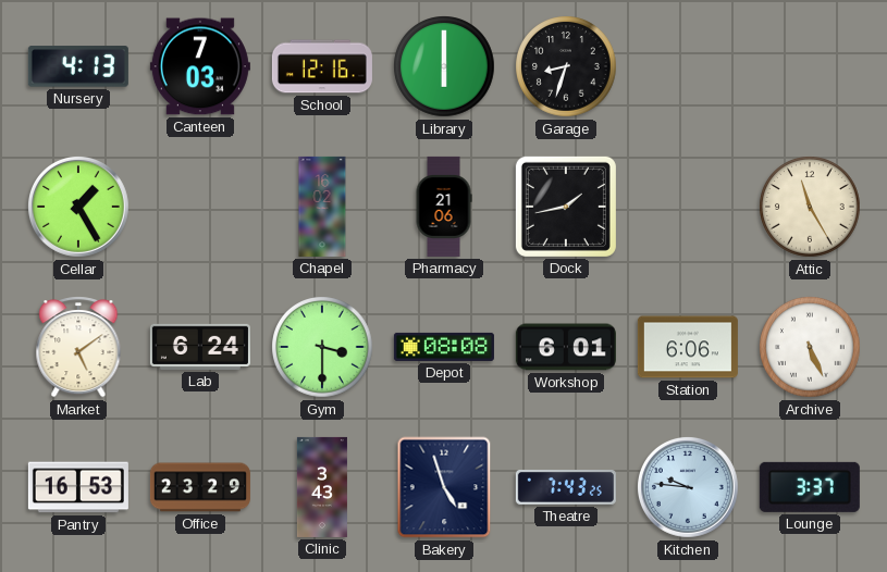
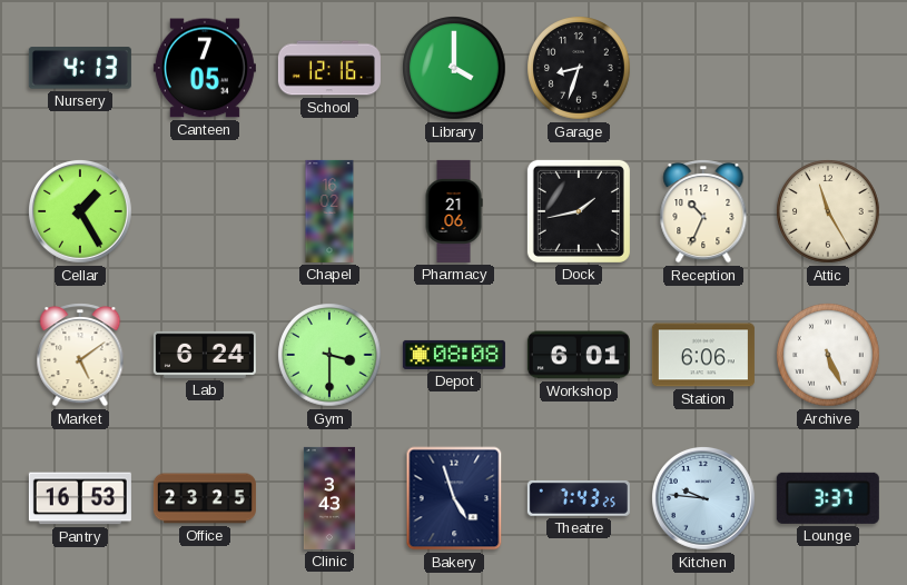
Canteen: 7:03 -> 7:05 (205, 68)
Library: 6:00 -> 4:00 (454, 68)
Reception: none -> 10:34 (703, 212)
Office: 23:29 -> 23:25 (205, 498)
